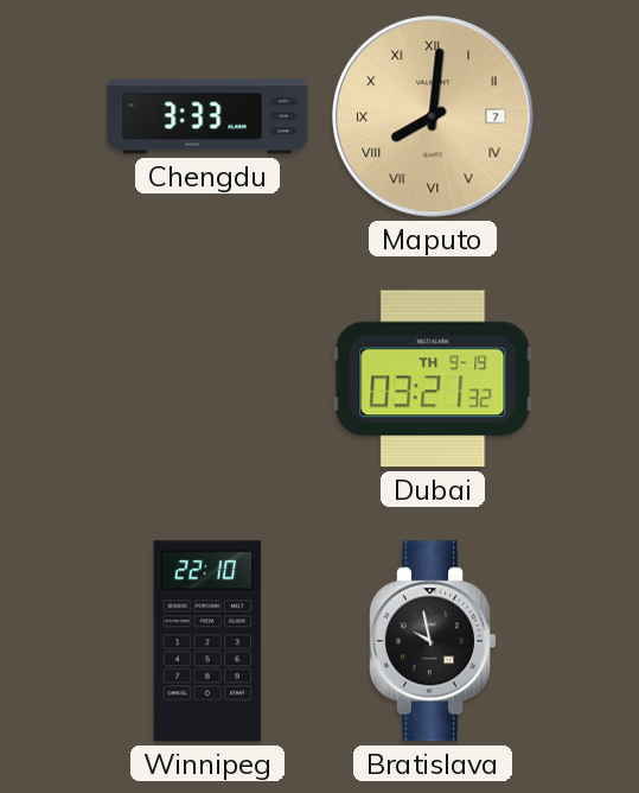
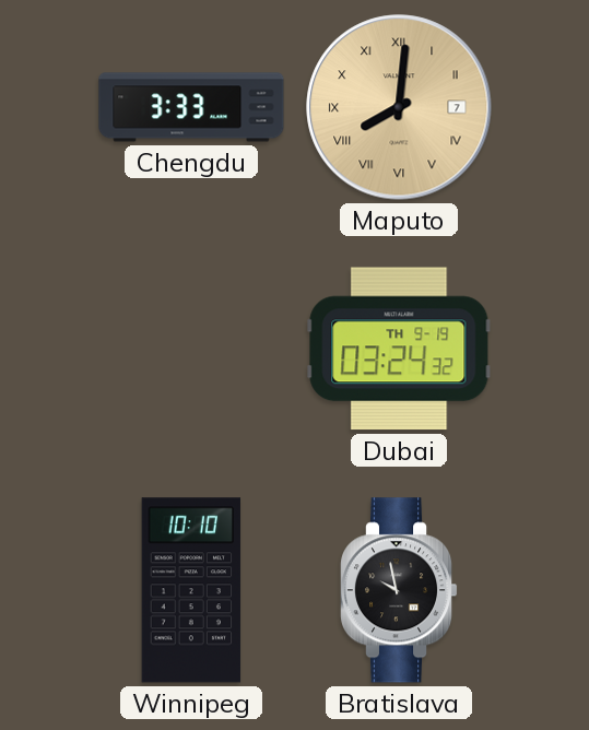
Dubai: 03:21 -> 03:24 (399, 349)
Winnipeg: 22:10 -> 10:10 (191, 590)
